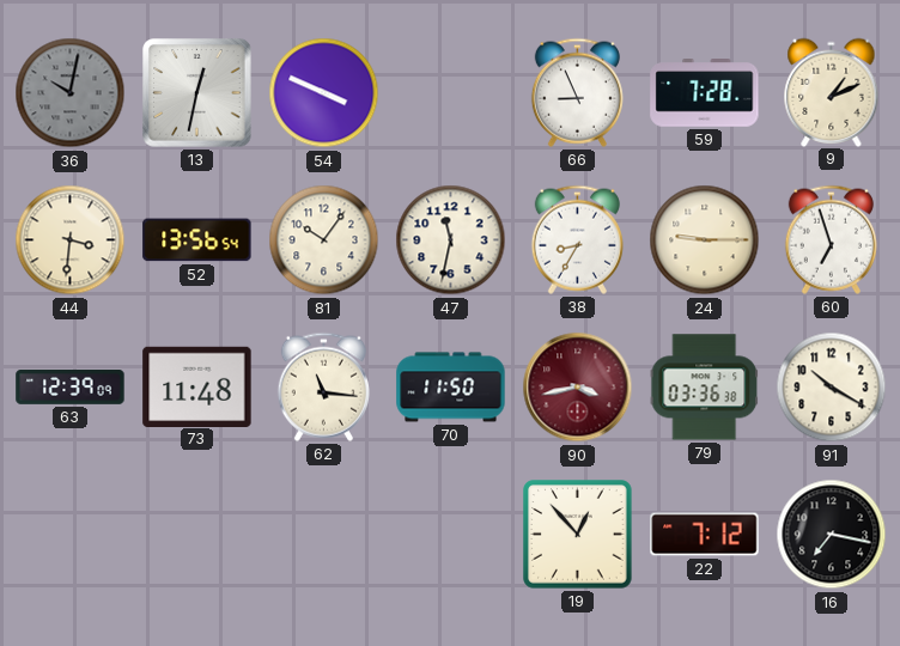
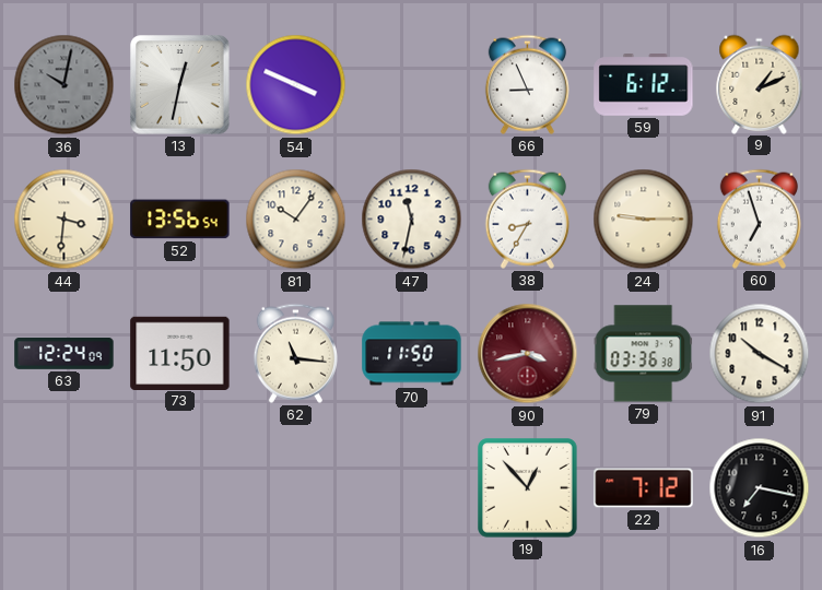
59: 7:28 -> 6:12 (644, 85)
63: 12:39 -> 12:24 (64, 354)
73: 11:48 -> 11:50 (180, 353)
